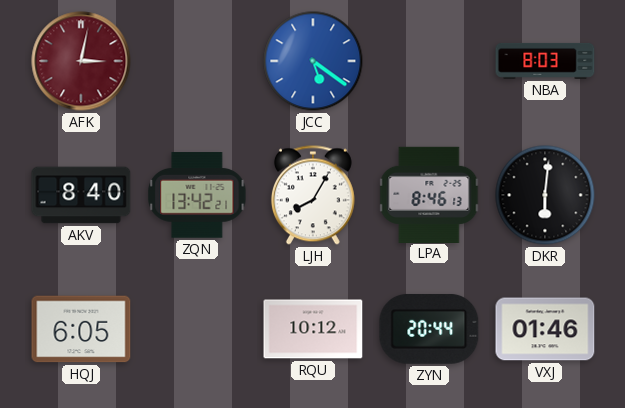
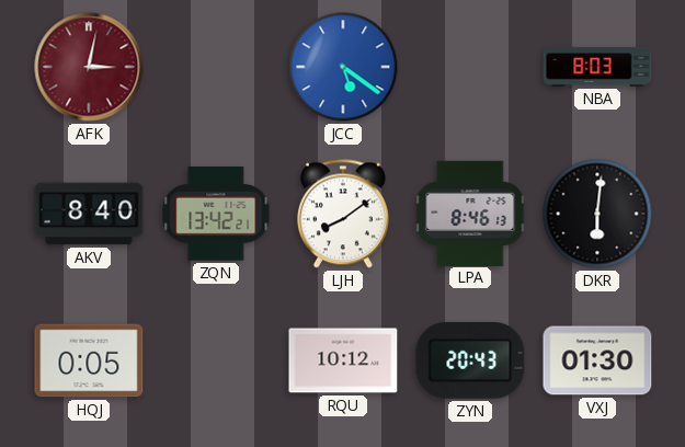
LJH: 8:05 -> 8:09 (343, 214)
HQJ: 6:05 -> 0:05 (89, 360)
ZYN: 20:44 -> 20:43 (470, 360)
VXJ: 01:46 -> 01:30 (597, 360)
